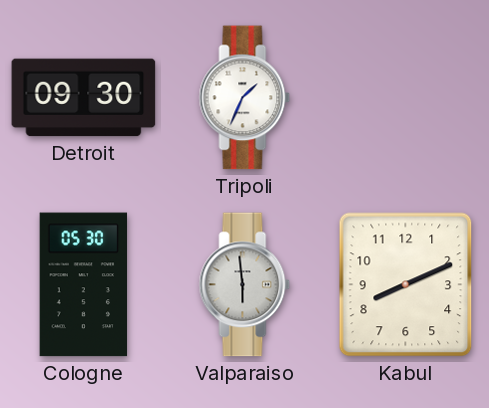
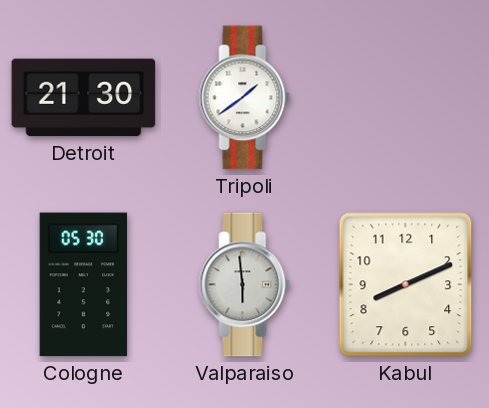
Detroit: 09:30 -> 21:30 (84, 98)
Tripoli: 1:34 -> 1:39 (245, 98)
